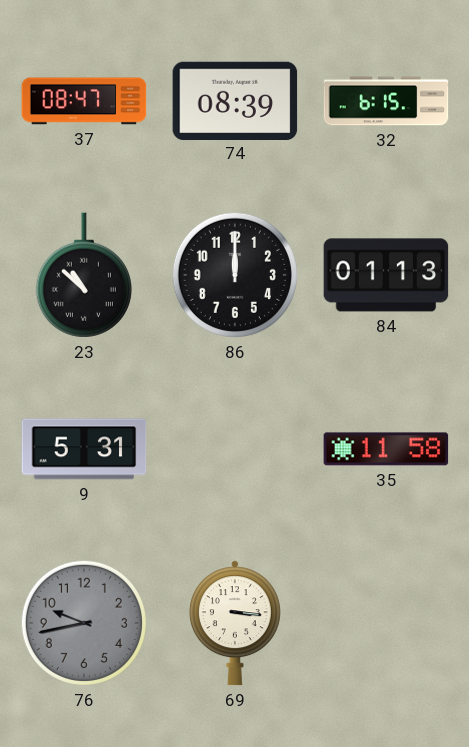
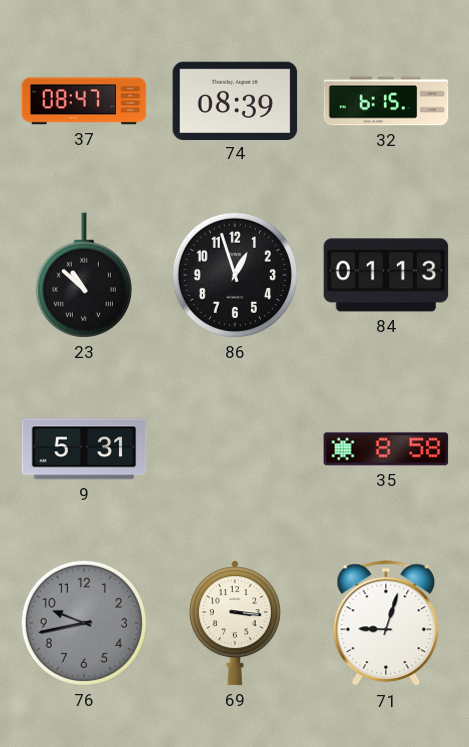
86: 12:00 -> 12:57 (235, 275)
35: 11:58 -> 8:58 (386, 449)
71: none -> 9:03 (386, 624)
